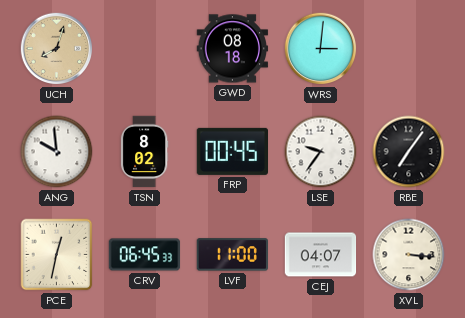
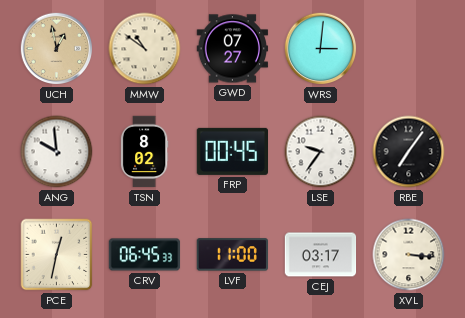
UCH: 8:03 -> 12:58 (57, 49)
MMW: none -> 10:51 (145, 49)
GWD: 08:18 -> 07:27 (233, 49)
CEJ: 04:07 -> 03:17 (321, 255)
